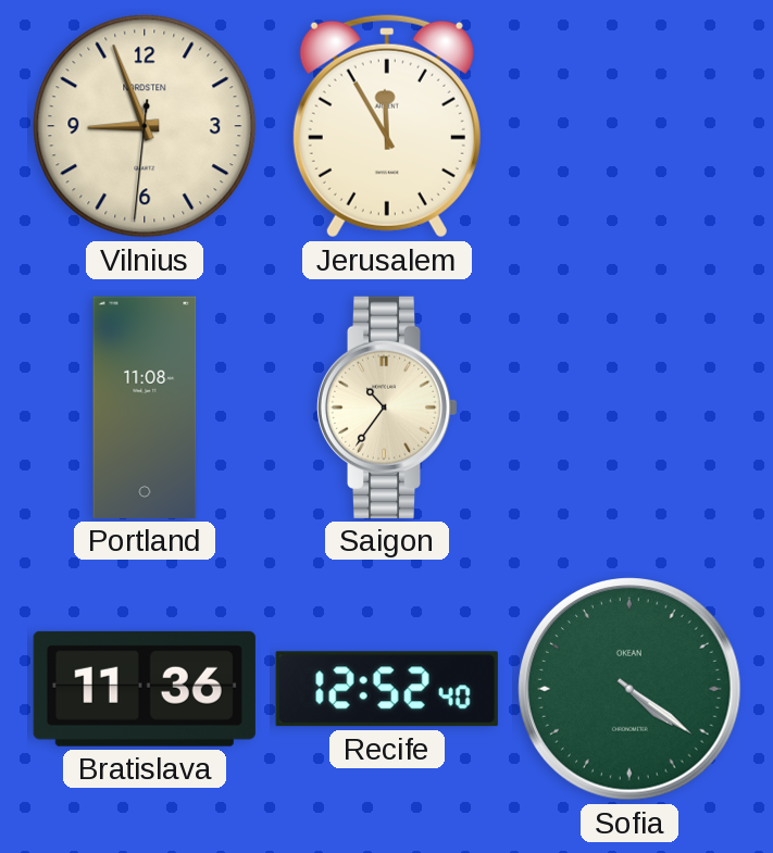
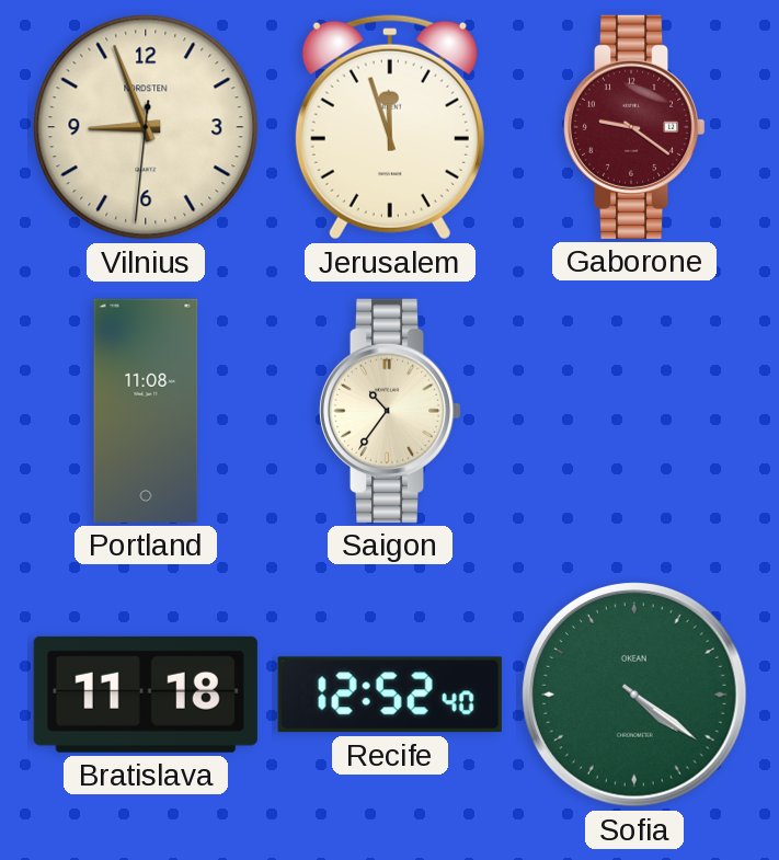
Jerusalem: 11:55 -> 11:57 (390, 127)
Gaborone: none -> 9:21 (634, 127)
Bratislava: 11:36 -> 11:18 (146, 695)
